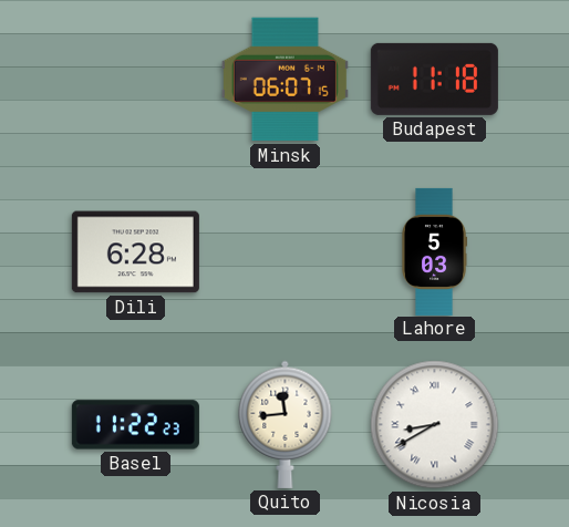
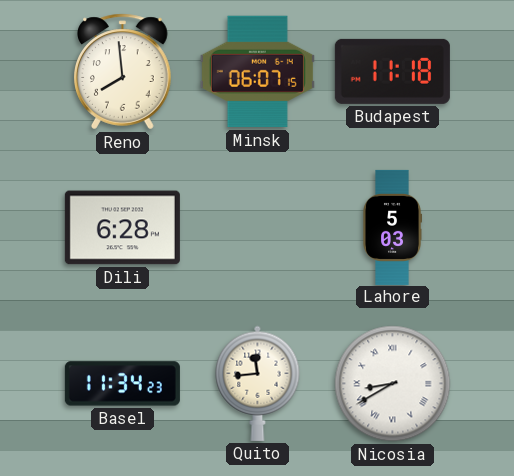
Reno: none -> 7:59 (123, 72)
Basel: 11:22 -> 11:34 (122, 384)
